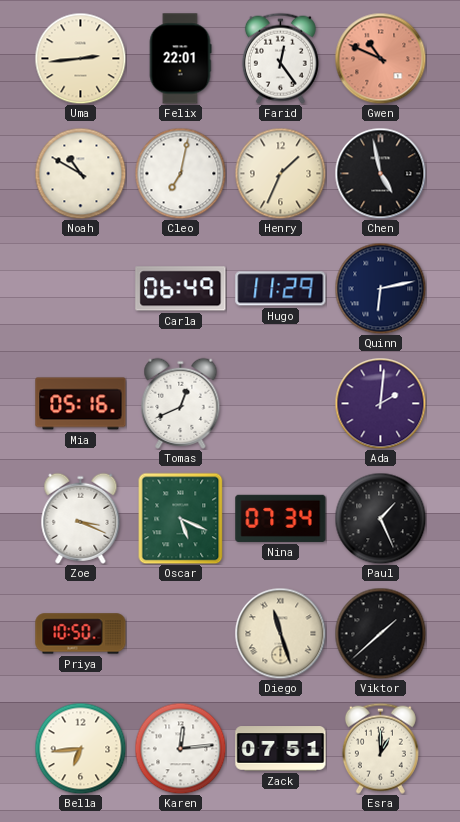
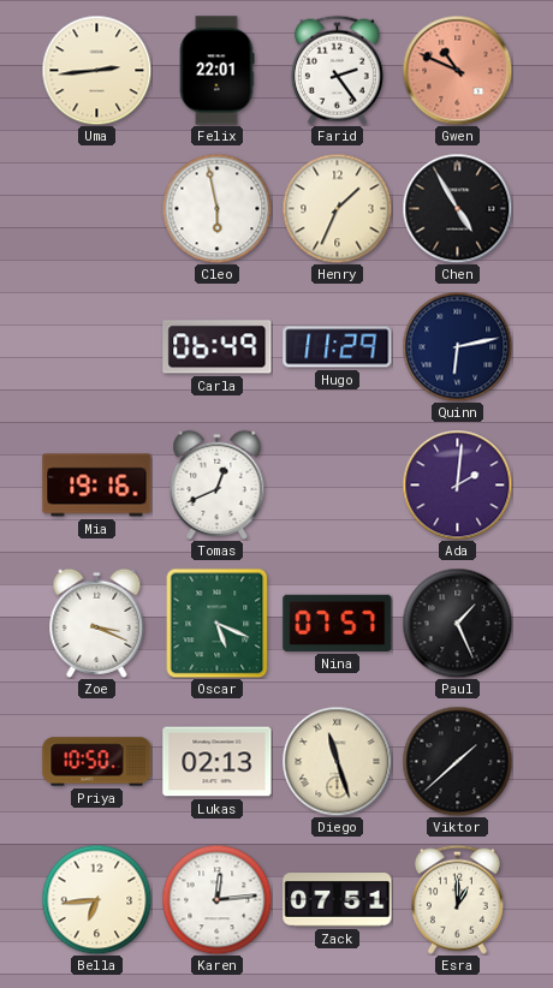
Farid: 12:24 -> 2:24 (337, 70)
Noah: 10:50 -> none (80, 173)
Cleo: 7:02 -> 5:58 (216, 208)
Chen: 4:58 -> 4:55 (457, 208)
Mia: 05:16 -> 19:16 (97, 486)
Nina: 07:34 -> 07:57 (338, 623)
Lukas: none -> 02:13 (218, 762)
